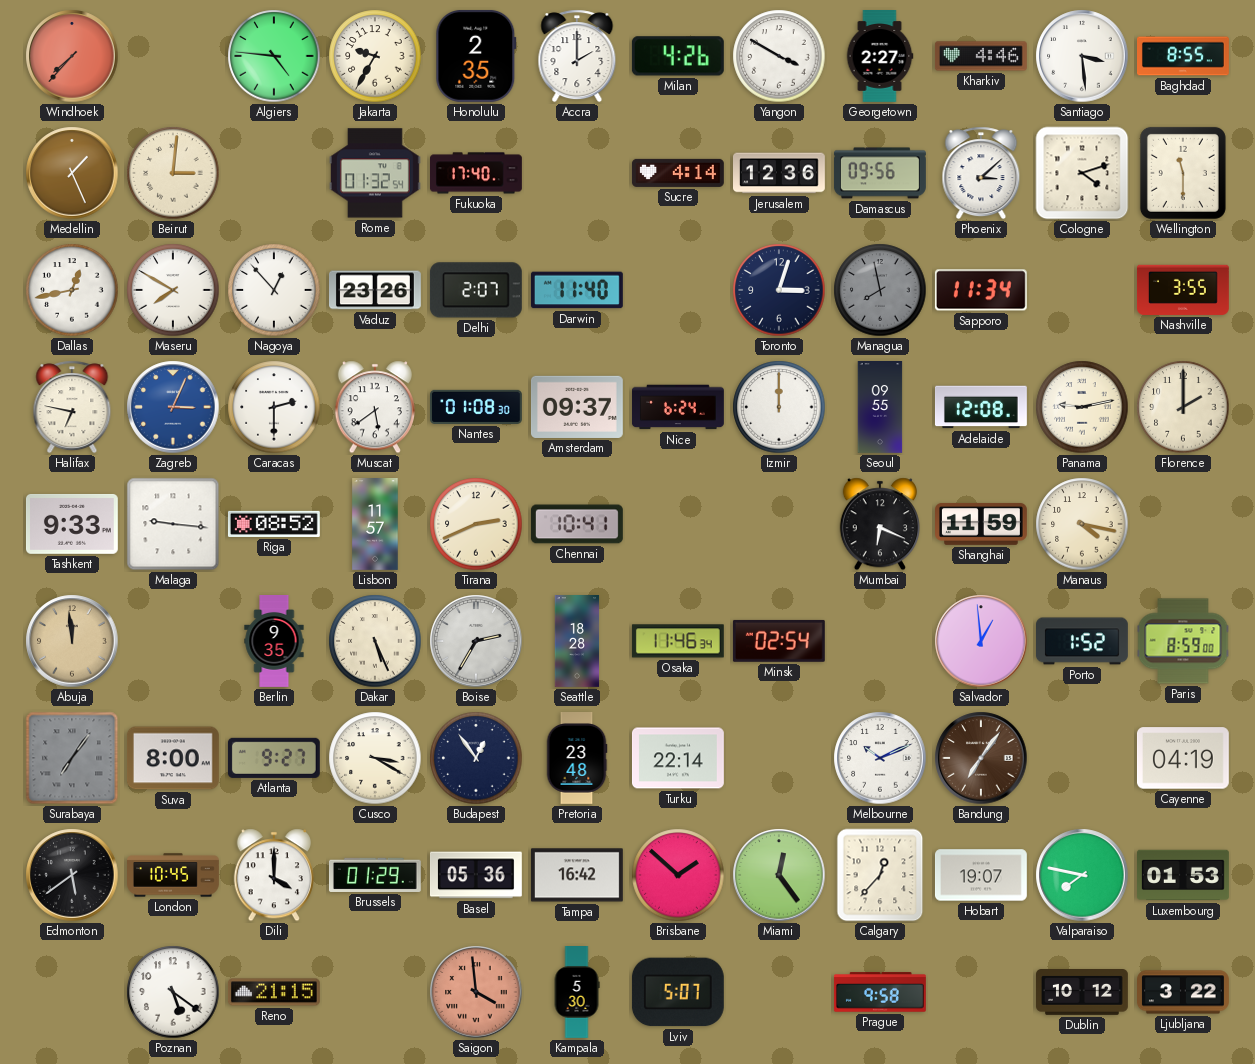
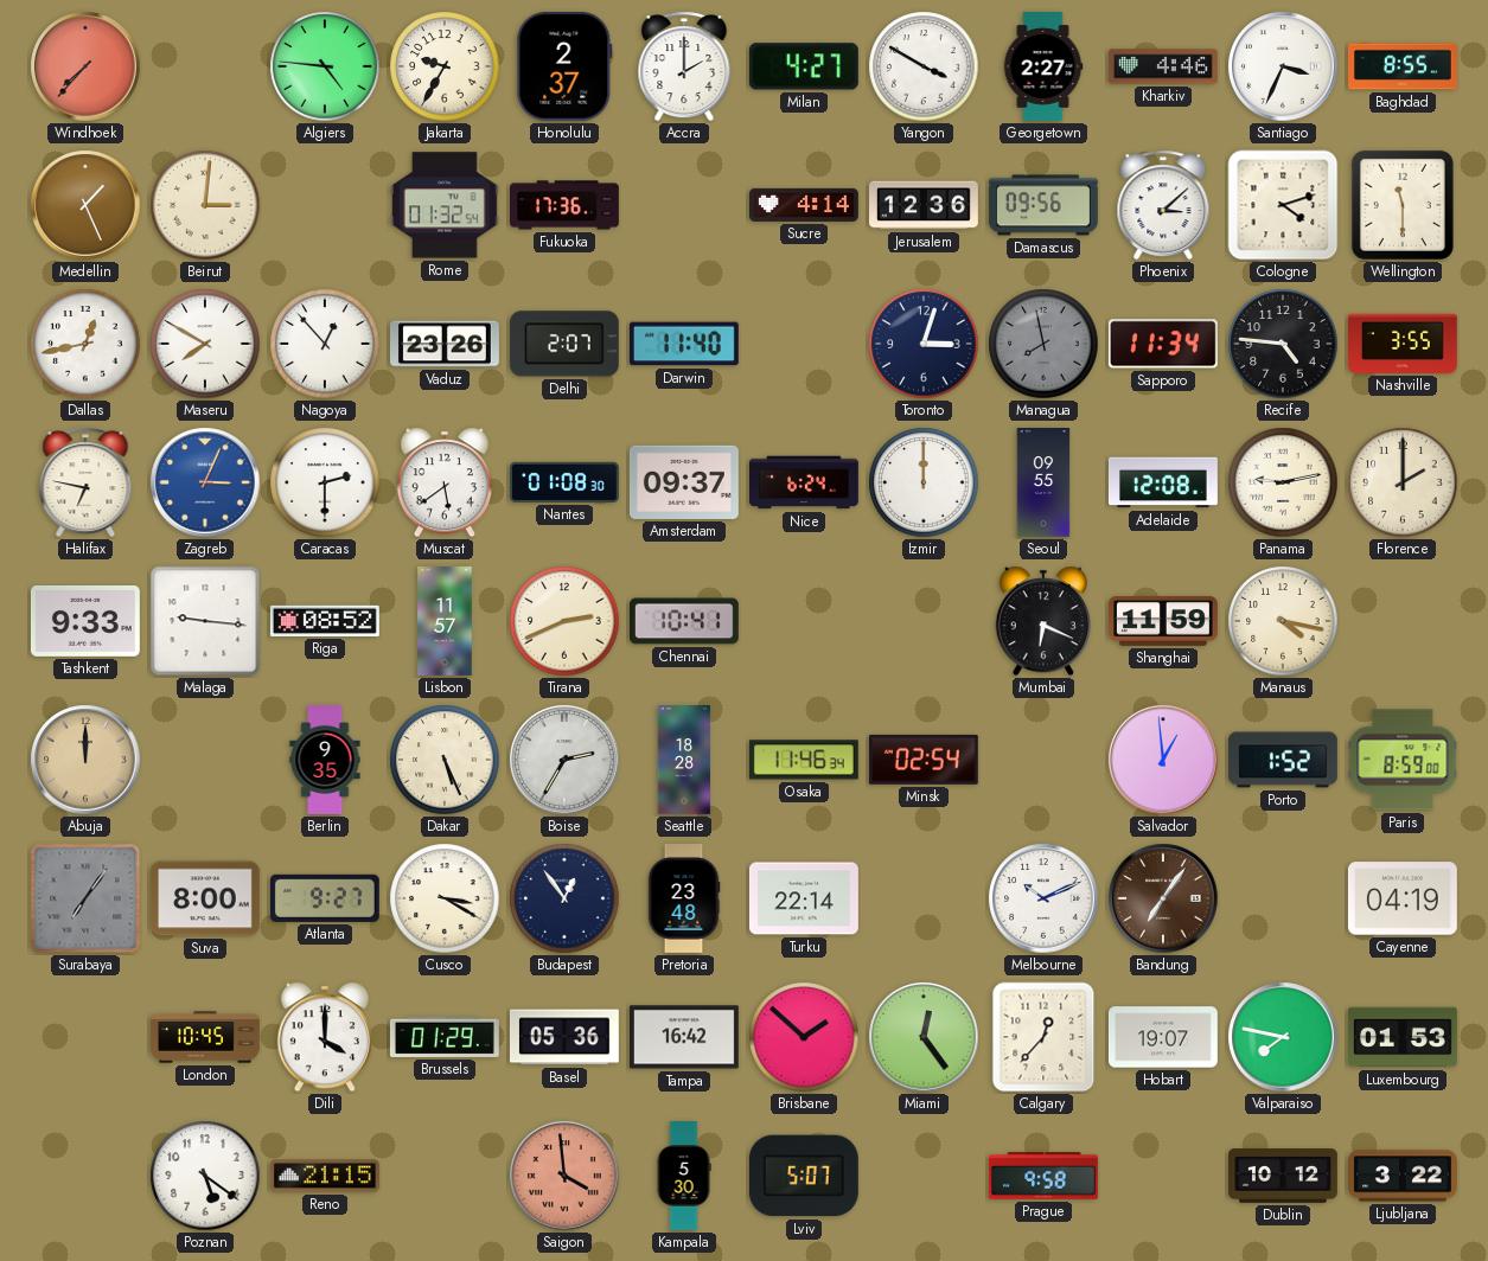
Honolulu: 2:35 -> 2:37 (564, 66)
Milan: 4:26 -> 4:27 (804, 66)
Santiago: 3:29 -> 3:34 (1283, 66)
Fukuoka: 17:40 -> 17:36 (566, 205)
Recife: none -> 4:46 (1283, 344)
Abuja: 11:59 -> 12:00 (85, 760)
Edmonton: 5:39 -> none (72, 875)
